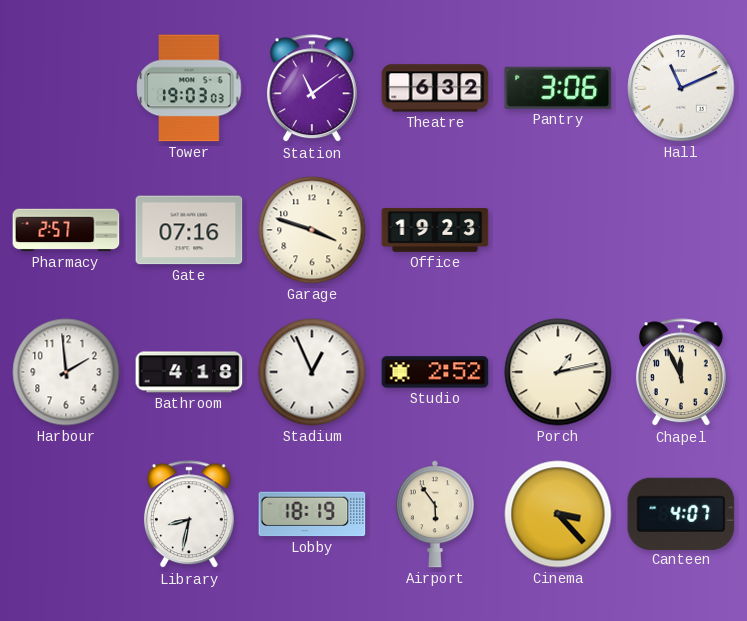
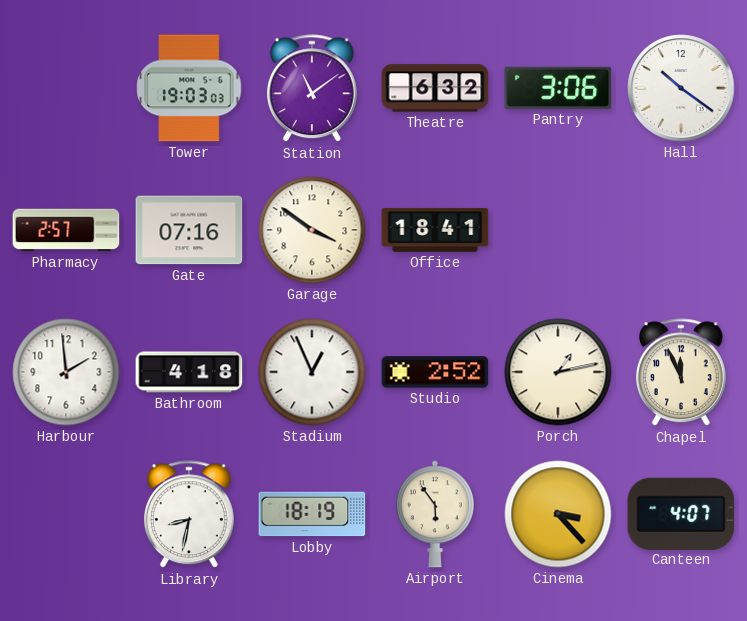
Hall: 11:11 -> 10:21 (681, 88)
Garage: 3:48 -> 3:51 (312, 230)
Office: 19:23 -> 18:41 (435, 230)
